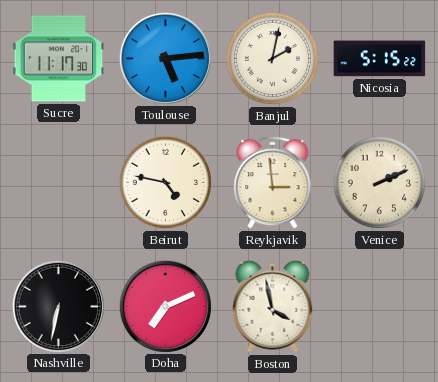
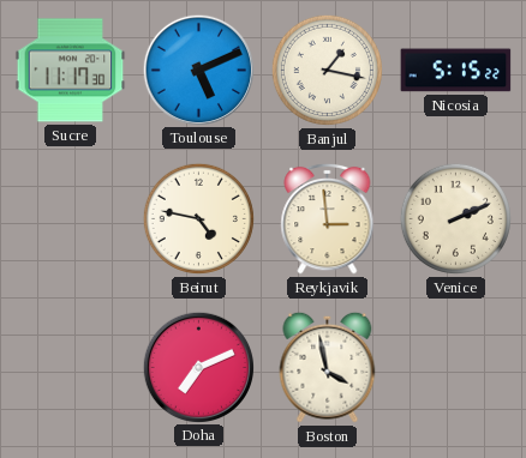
Toulouse: 5:14 -> 5:11 (198, 70)
Banjul: 2:02 -> 1:17 (327, 70)
Nashville: 6:32 -> none (58, 306)
